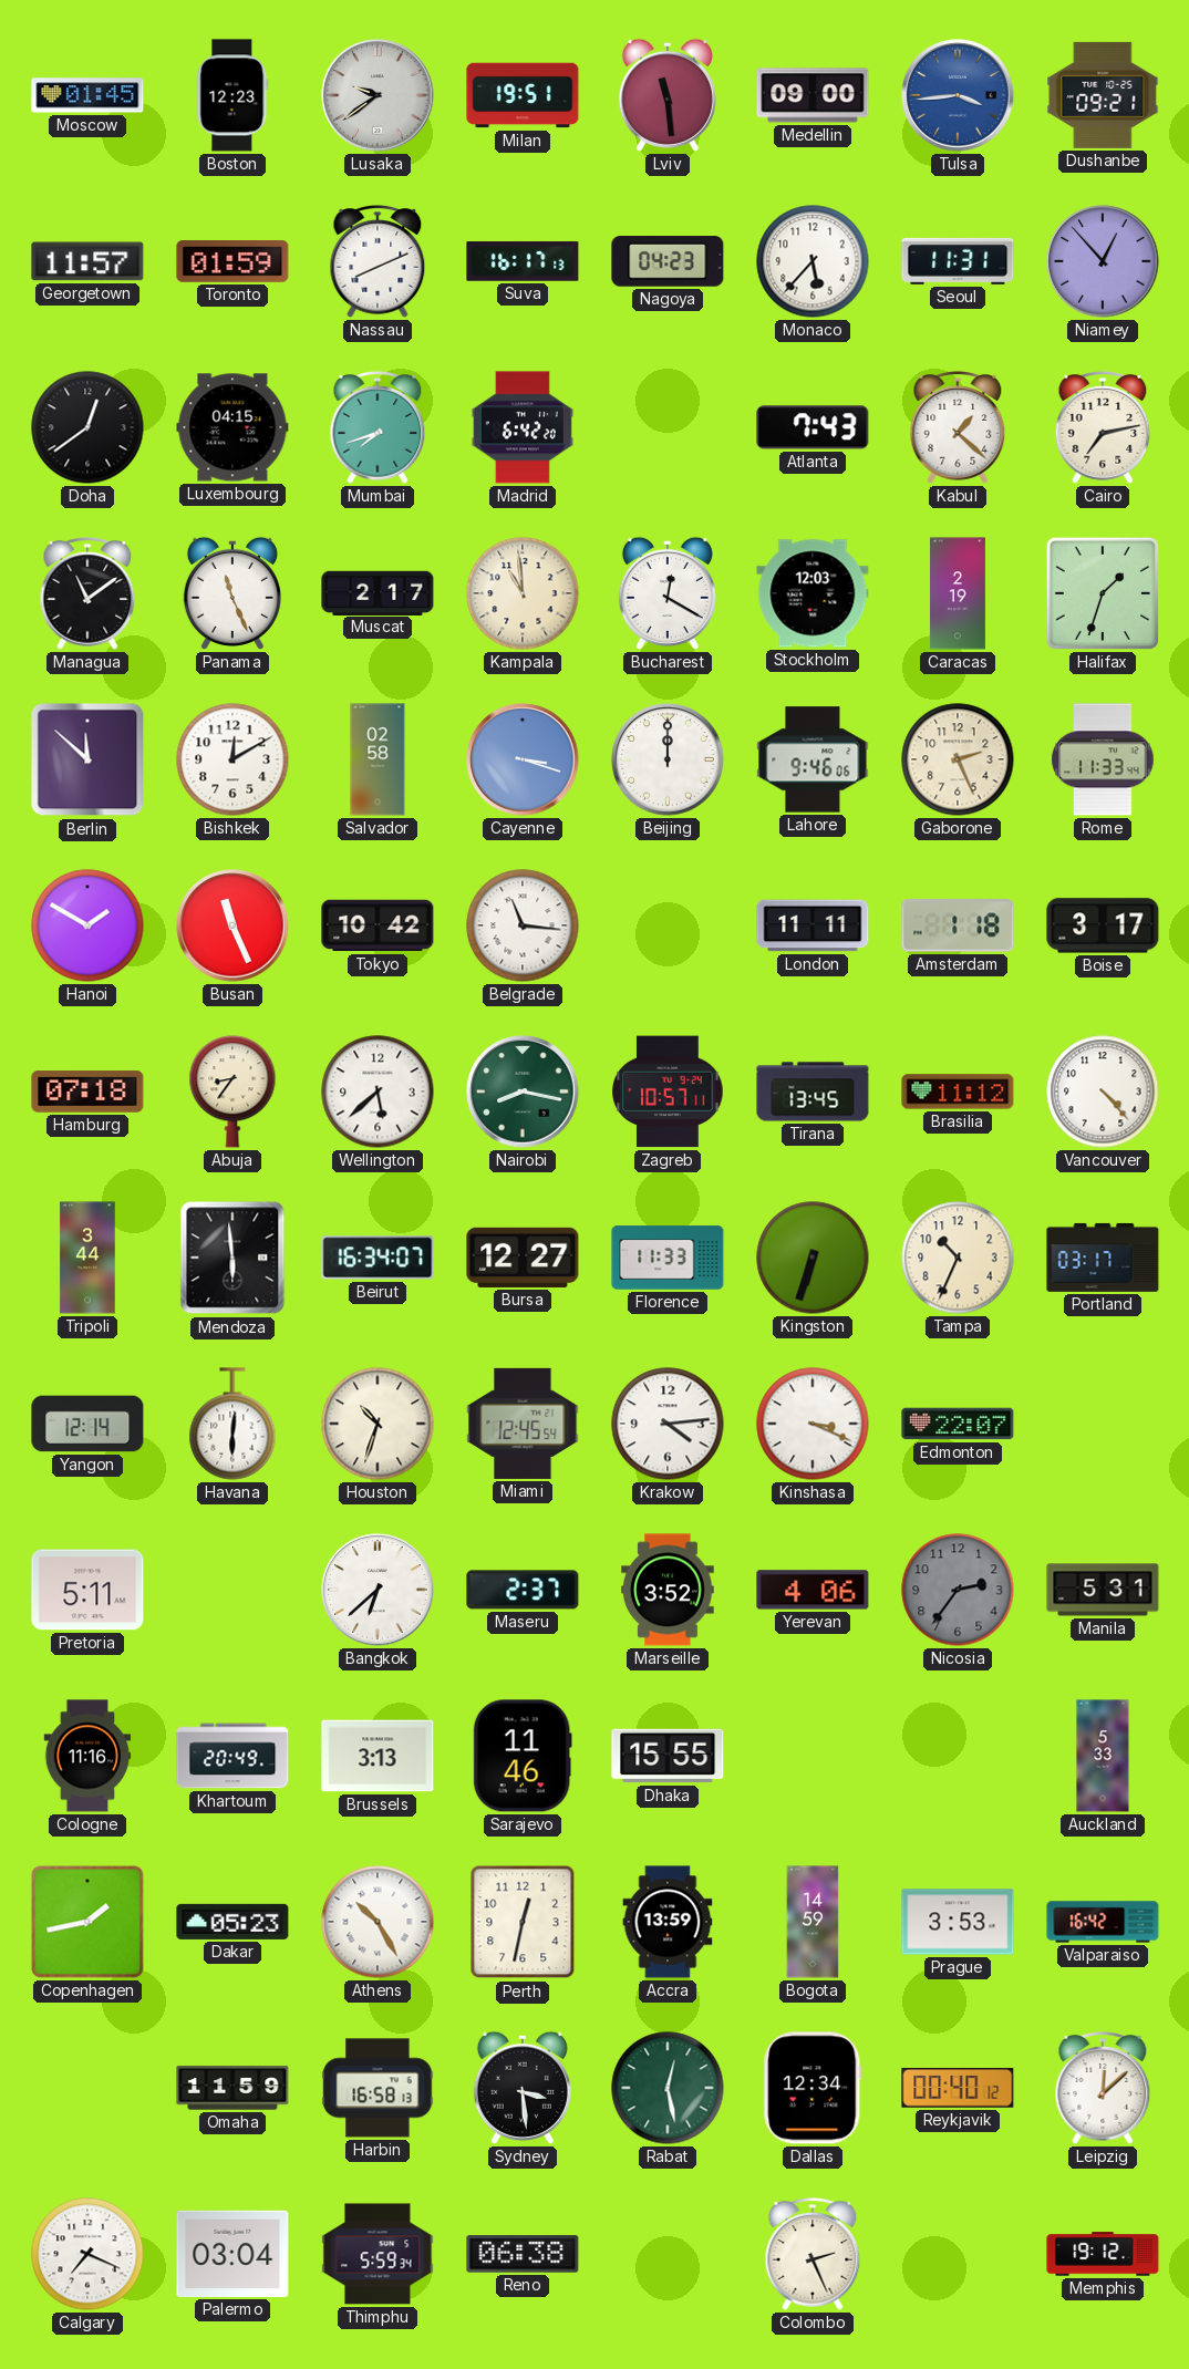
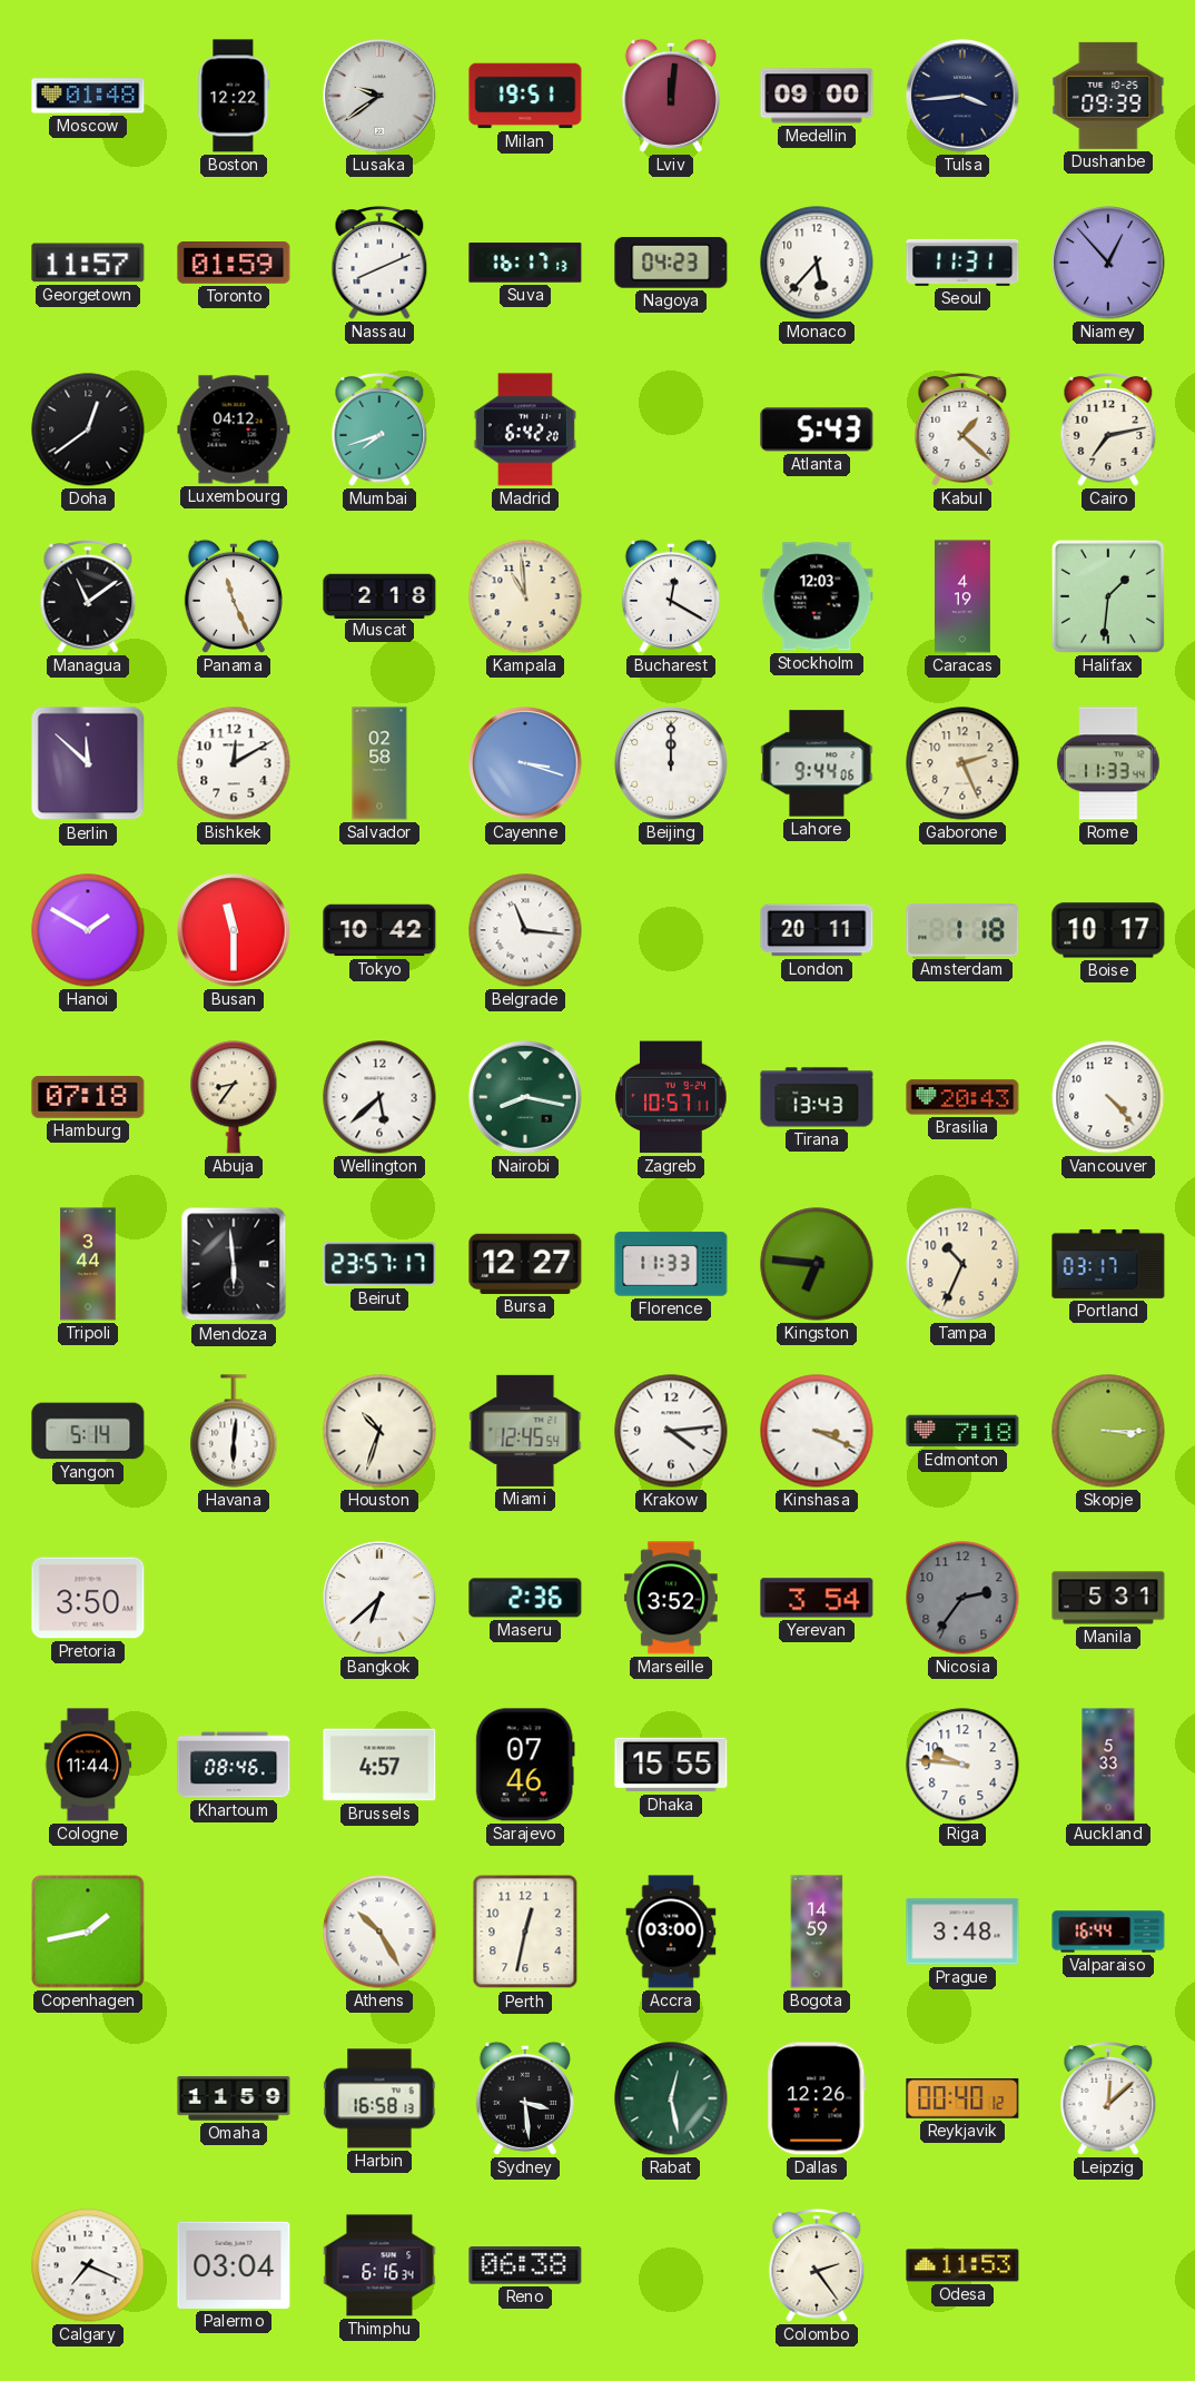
Moscow: 01:45 -> 01:48 (88, 96)
Boston: 12:23 -> 12:22 (234, 96)
Lviv: 11:29 -> 12:01 (671, 96)
Tulsa dial: blue -> navy (962, 96)
Dushanbe: 09:21 -> 09:39 (1108, 96)
Luxembourg: 04:15 -> 04:12 (234, 429)
Atlanta: 7:43 -> 5:43 (817, 429)
Muscat: 2:17 -> 2:18 (379, 595)
Caracas: 2:19 -> 4:19 (962, 596)
Halifax: 1:33 -> 1:31 (1108, 596)
Lahore: 9:46 -> 9:44 (817, 763)
Busan: 11:26 -> 11:30 (234, 930)
London: 11:11 -> 20:11 (817, 930)
Boise: 3:17 -> 10:17 (1108, 930)
Tirana: 13:45 -> 13:43 (817, 1097)
Brasilia: 11:12 -> 20:43 (962, 1097)
Beirut: 16:34 -> 23:57 (379, 1264)
Kingston: 6:33 -> 6:46 (817, 1264)
Yangon: 12:14 -> 5:14 (88, 1431)
Edmonton: 22:07 -> 7:18 (962, 1431)
Skopje: none -> 3:15 (1108, 1431)
Pretoria: 5:11 -> 3:50 (88, 1598)
Maseru: 2:37 -> 2:36 (525, 1598)
Yerevan: 4:06 -> 3:54 (817, 1598)
Cologne: 11:16 -> 11:44 (88, 1765)
Khartoum: 20:49 -> 08:46 (234, 1765)
Brussels: 3:13 -> 4:57 (379, 1765)
Sarajevo: 11:46 -> 07:46 (525, 1765)
Riga: none -> 9:46 (962, 1765)
Dakar: 05:23 -> none (232, 1922)
Accra: 13:59 -> 03:00 (671, 1932)
Prague: 3:53 -> 3:48 (962, 1932)
Valparaiso: 16:42 -> 16:44 (1108, 1932)
Dallas: 12:34 -> 12:26 (817, 2098)
Thimphu: 5:59 -> 6:16 (379, 2265)
Colombo: 2:26 -> 2:24 (817, 2266)
Odesa: none -> 11:53 (962, 2265)
Memphis: 19:12 -> none (1103, 2254)
